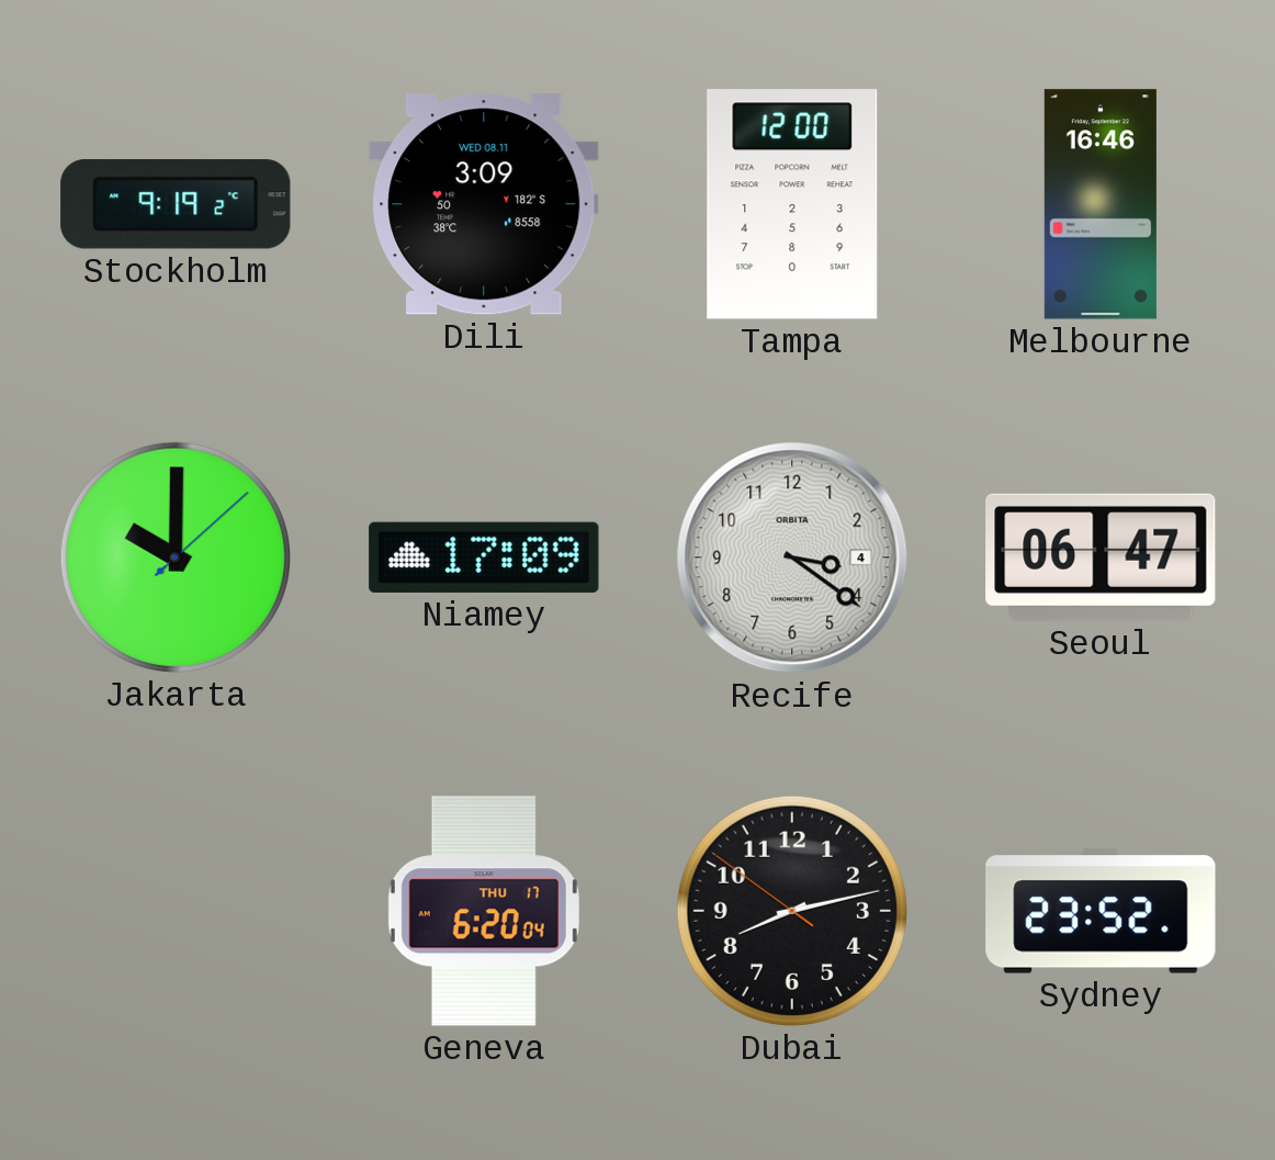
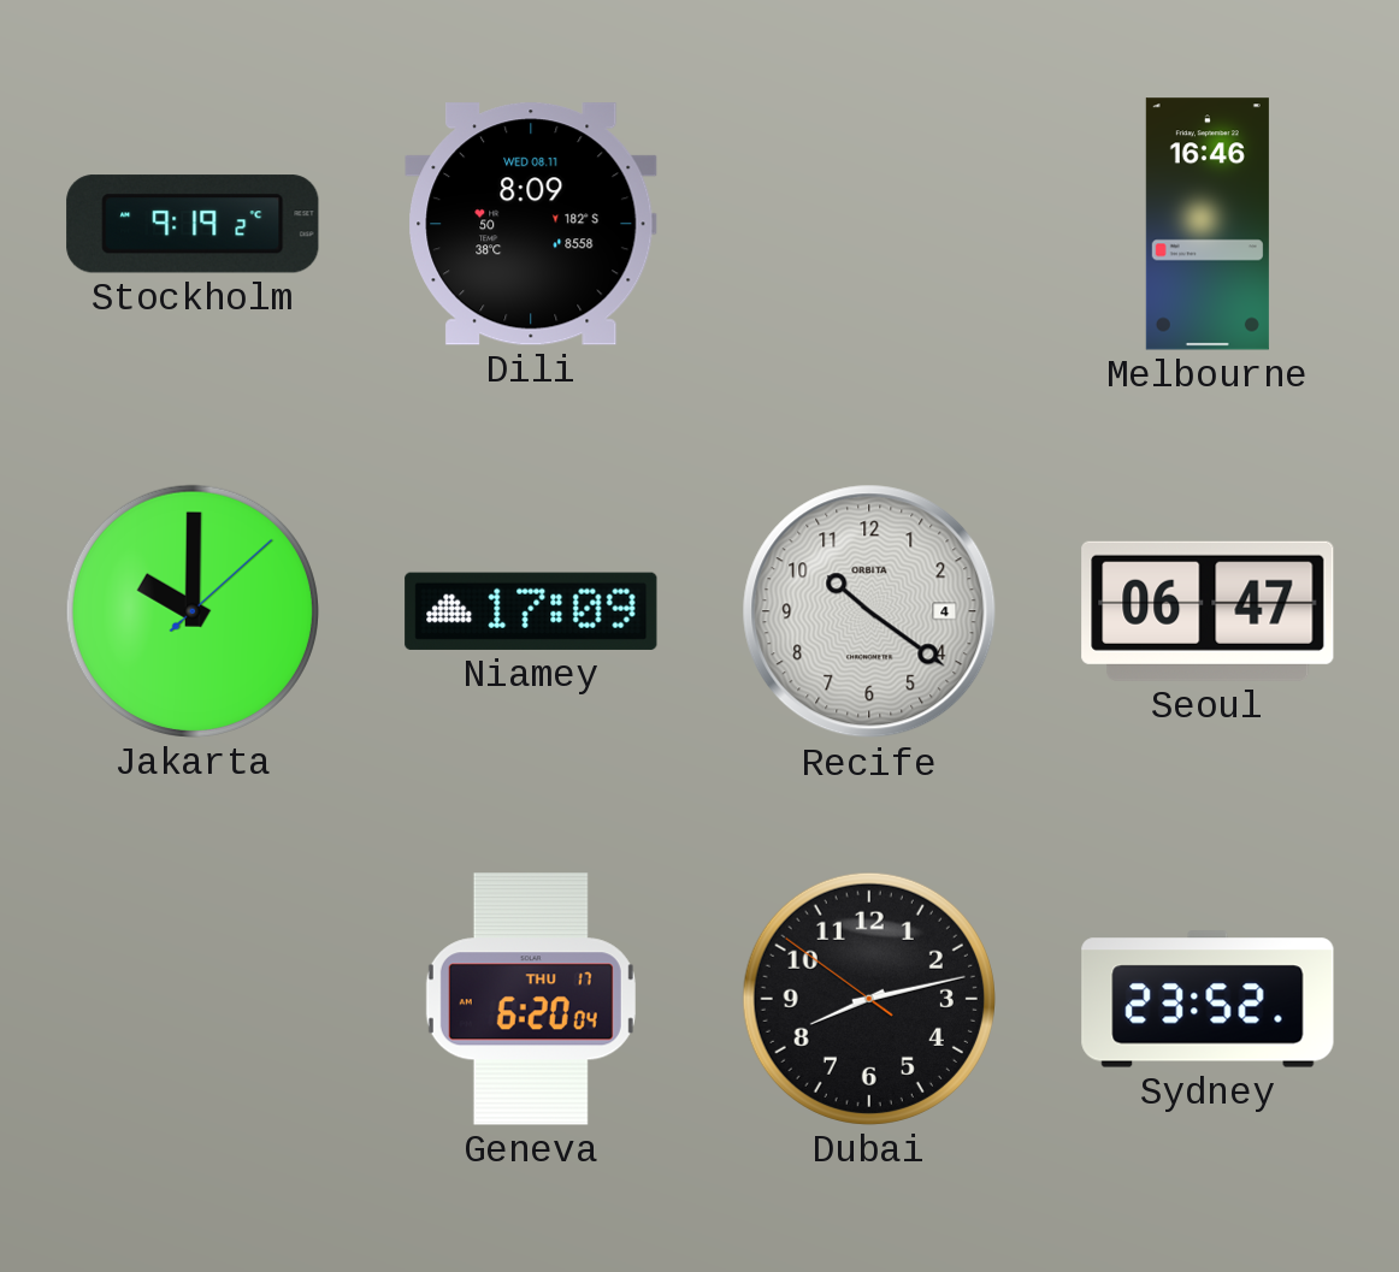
Dili: 3:09 -> 8:09 (531, 224)
Tampa: 12:00 -> none (792, 204)
Recife: 3:21 -> 10:21 (869, 611)
